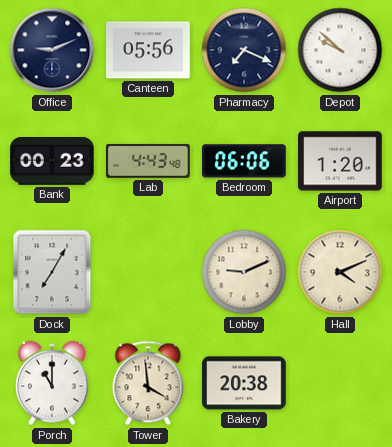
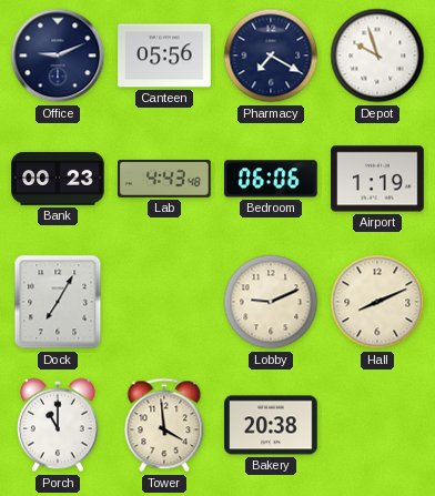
Pharmacy: 7:19 -> 7:20 (271, 55)
Depot: 9:52 -> 9:57 (377, 55)
Airport: 1:20 -> 1:19 (377, 179)
Hall: 4:11 -> 8:11 (377, 302)
